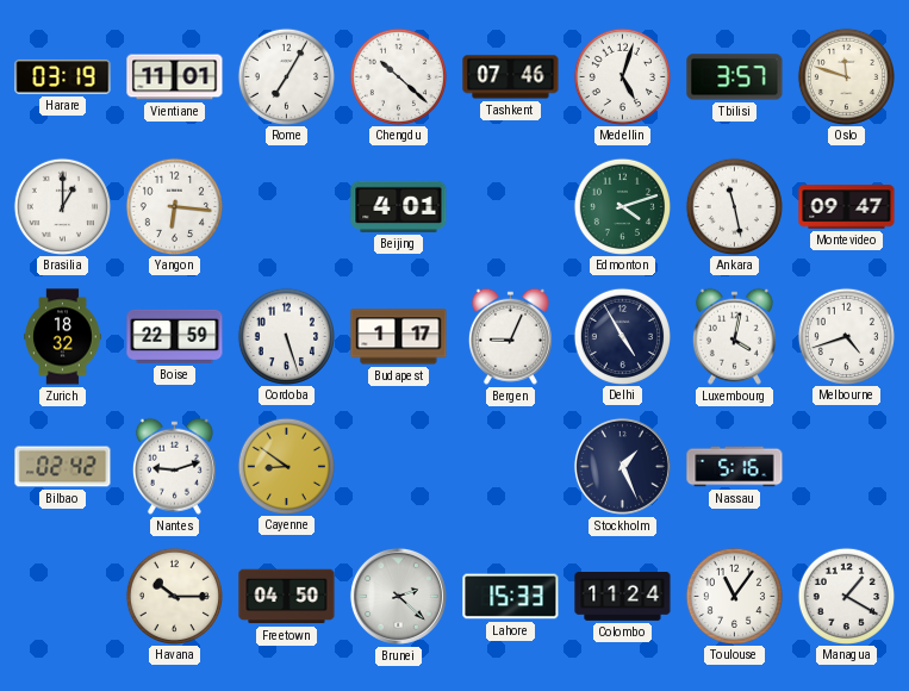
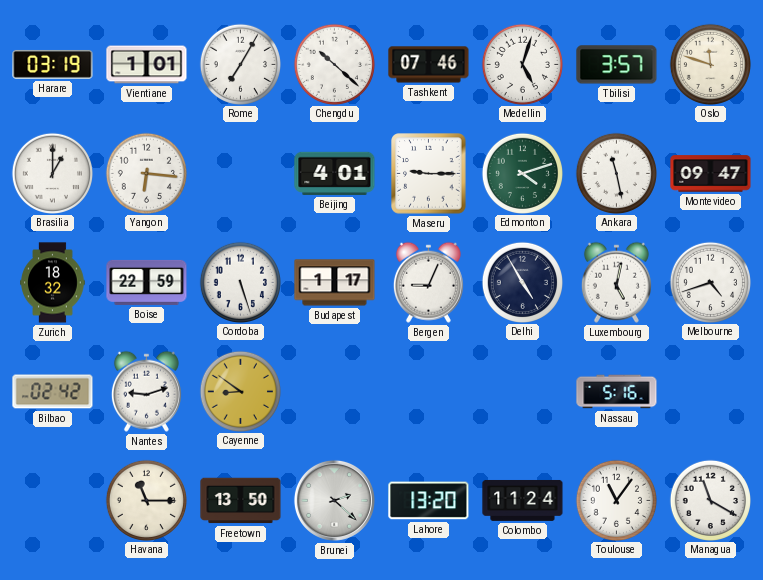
Vientiane: 11:01 -> 1:01 (147, 65)
Maseru: none -> 9:15 (429, 174)
Luxembourg: 4:02 -> 5:02 (616, 282)
Stockholm: 1:26 -> none (622, 466)
Havana: 10:15 -> 11:15 (146, 500)
Freetown: 04:50 -> 13:50 (241, 501)
Lahore: 15:33 -> 13:20 (429, 501)
Managua: 1:20 -> 11:20 (710, 500)
